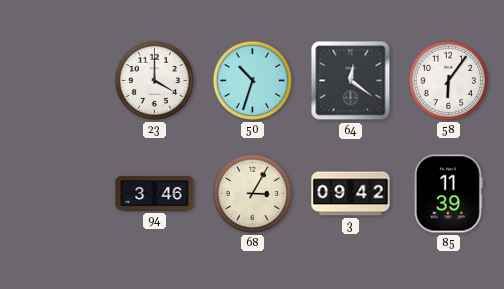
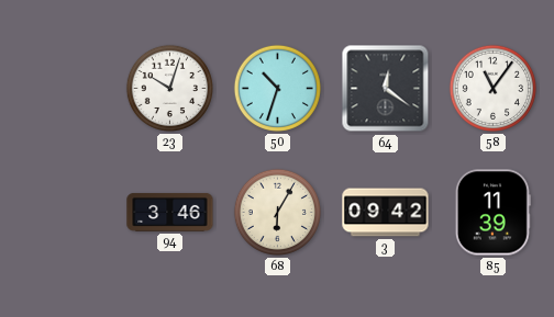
23: 4:00 -> 10:03 (169, 88)
58: 6:06 -> 11:06 (492, 88)
68: 3:05 -> 6:05 (277, 212)
